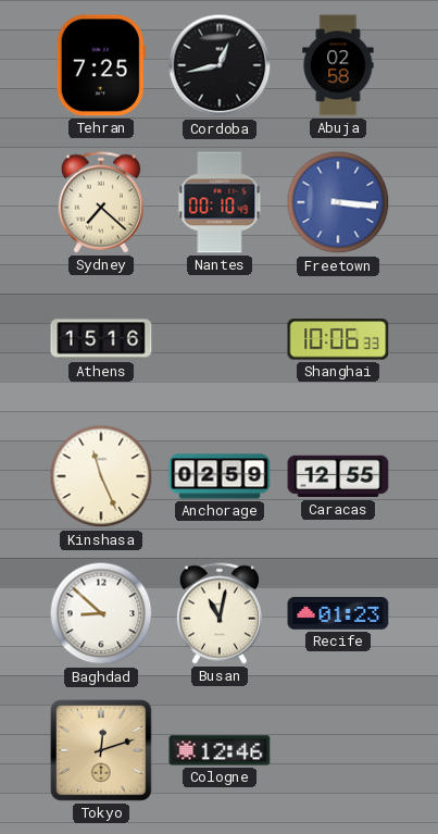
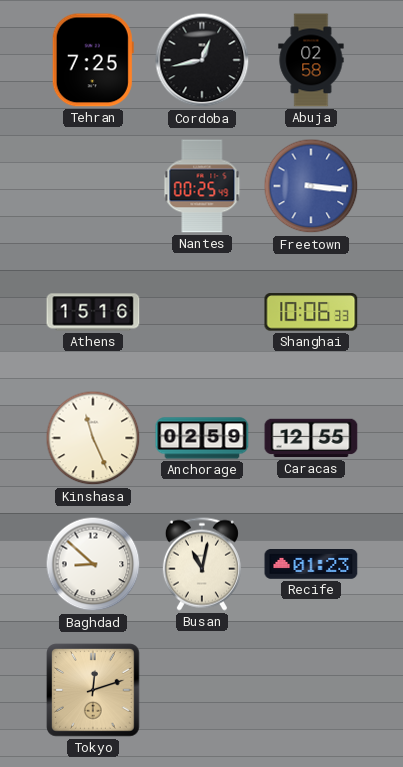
Sydney: 7:22 -> none (101, 202)
Nantes: 00:10 -> 00:25 (202, 186)
Cologne: 12:46 -> none (220, 750)
